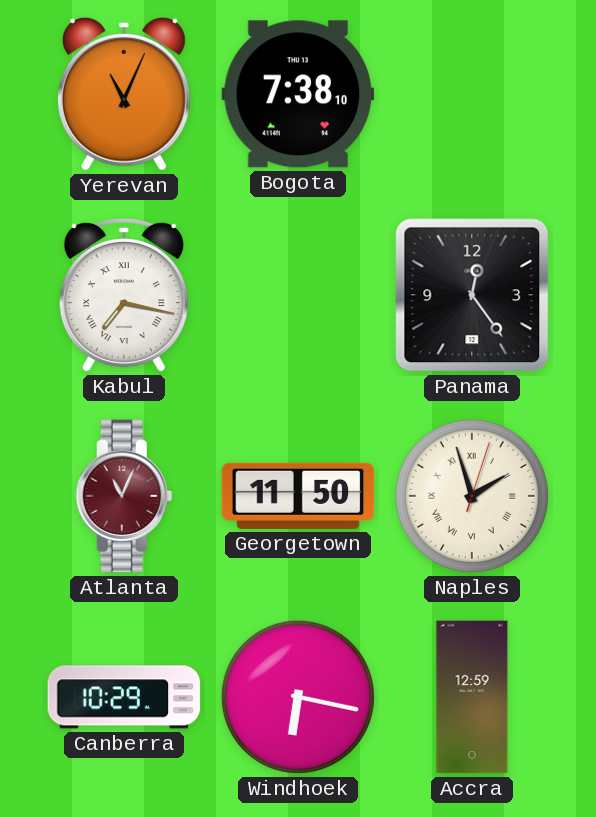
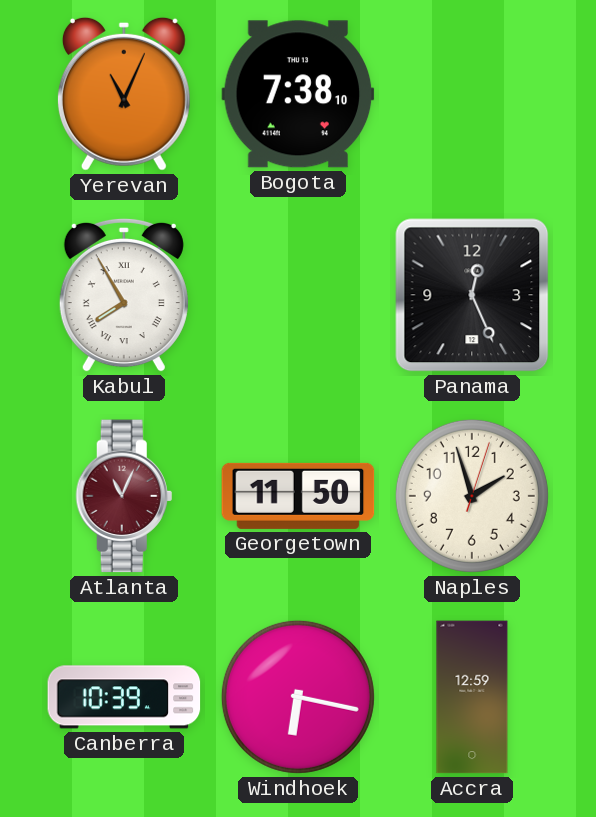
Kabul: 7:17 -> 7:55 (124, 295)
Panama: 12:24 -> 12:26 (472, 295)
Naples numerals: Roman -> Arabic (472, 496)
Canberra: 10:29 -> 10:39 (124, 697)
